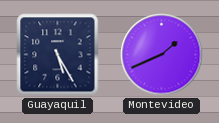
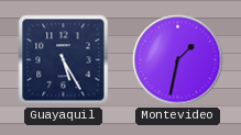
Montevideo: 1:41 -> 1:32 (178, 60)
